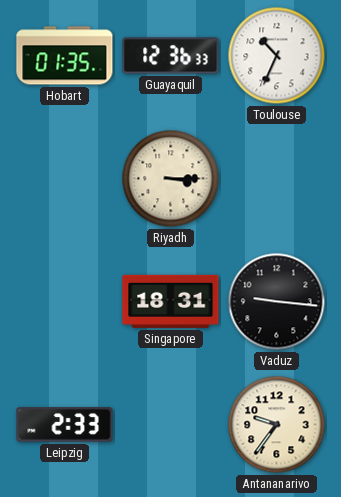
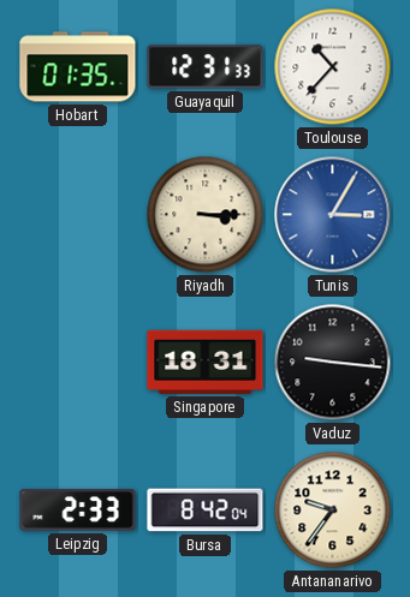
Guayaquil: 12:36 -> 12:31 (206, 67)
Toulouse: 10:34 -> 10:37 (333, 67)
Tunis: none -> 3:05 (333, 215)
Bursa: none -> 8:42 (206, 511)
